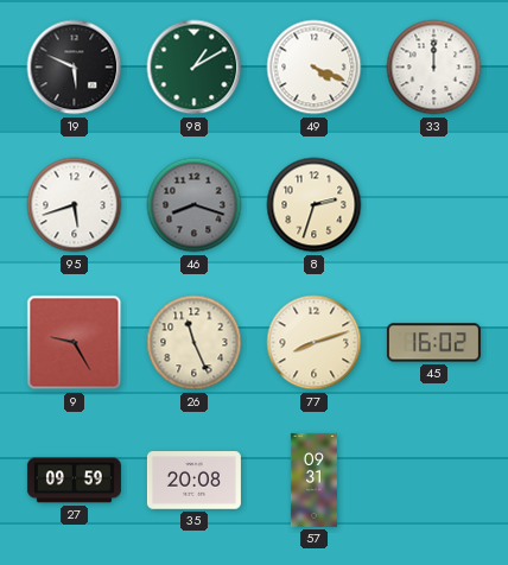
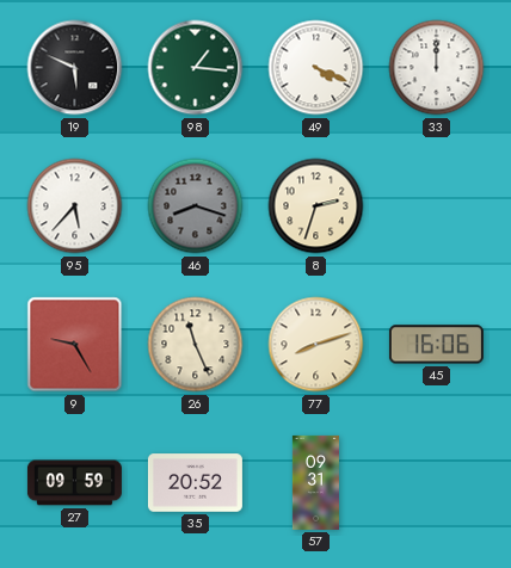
98: 1:10 -> 1:16 (196, 68)
95: 5:42 -> 5:37 (75, 206)
45: 16:02 -> 16:06 (436, 345)
35: 20:08 -> 20:52 (195, 483)
